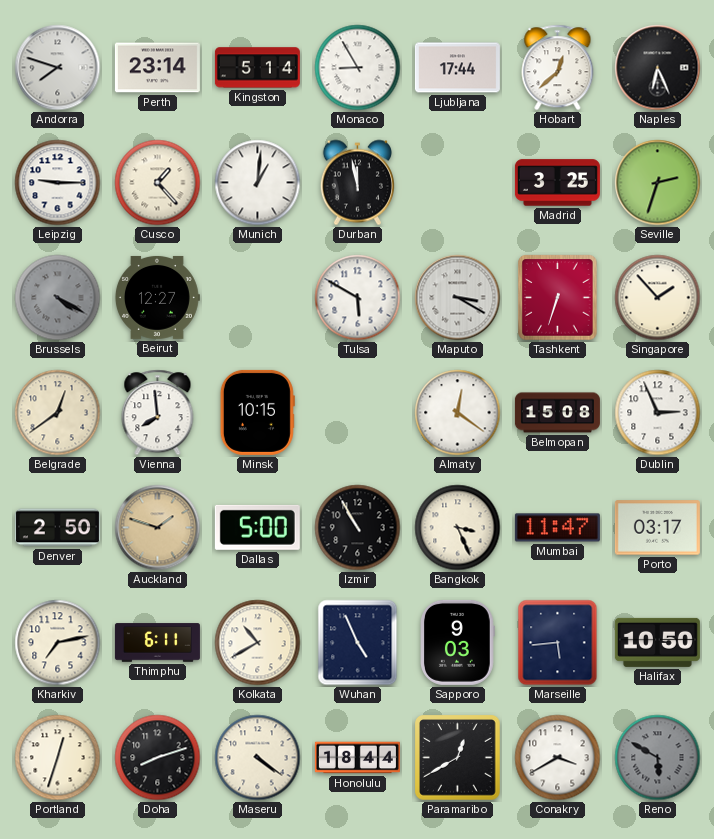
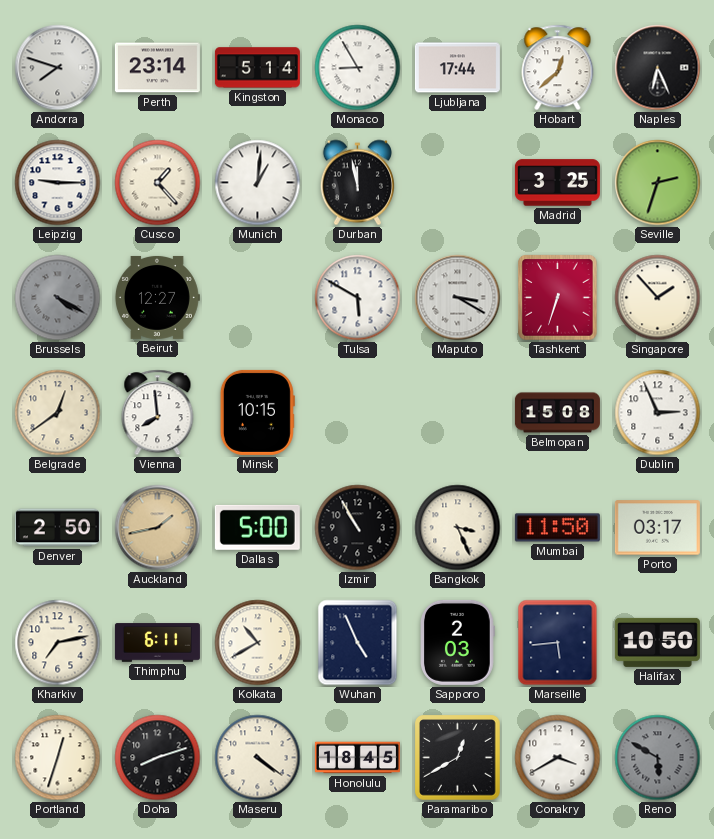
Almaty: 12:21 -> none (458, 413)
Auckland: 1:48 -> 1:43 (158, 528)
Mumbai: 11:47 -> 11:50 (557, 528)
Sapporo: 9:03 -> 2:03 (458, 642)
Honolulu: 18:44 -> 18:45 (357, 758)
